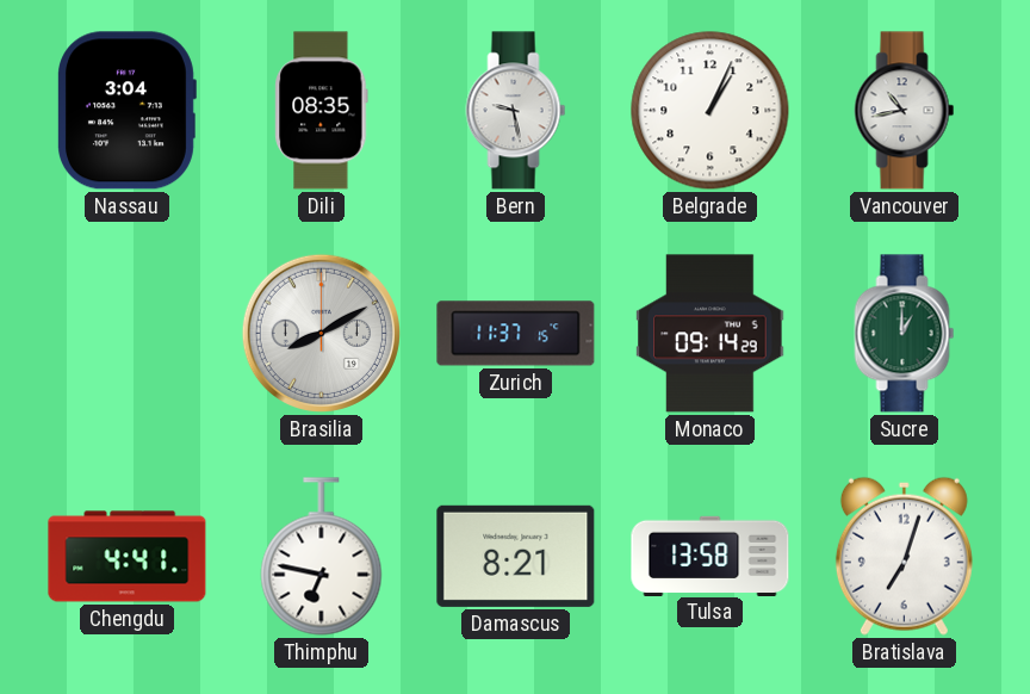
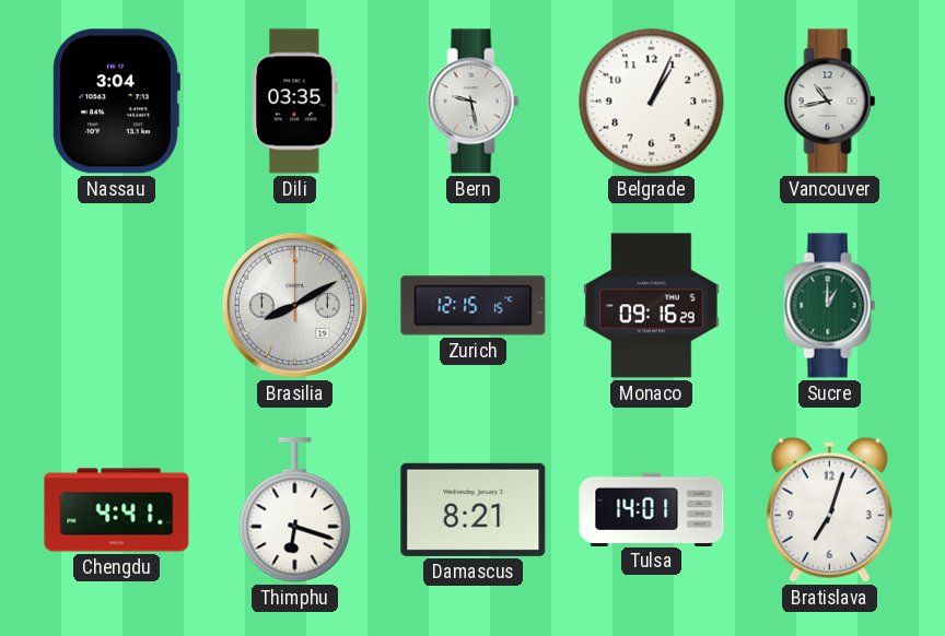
Dili: 08:35 -> 03:35 (295, 102)
Zurich: 11:37 -> 12:15 (474, 306)
Monaco: 09:14 -> 09:16 (652, 306)
Thimphu: 6:47 -> 6:18 (295, 510)
Tulsa: 13:58 -> 14:01 (652, 509)
